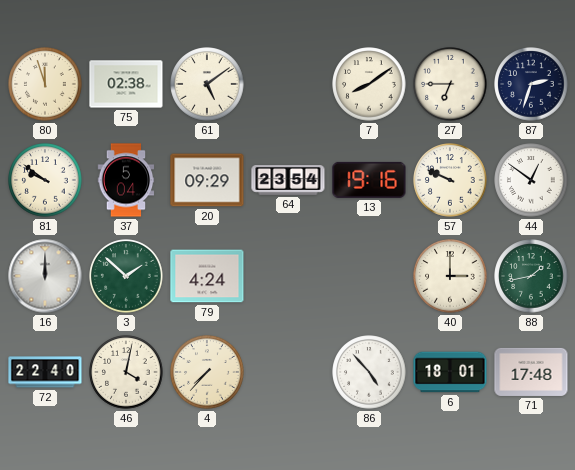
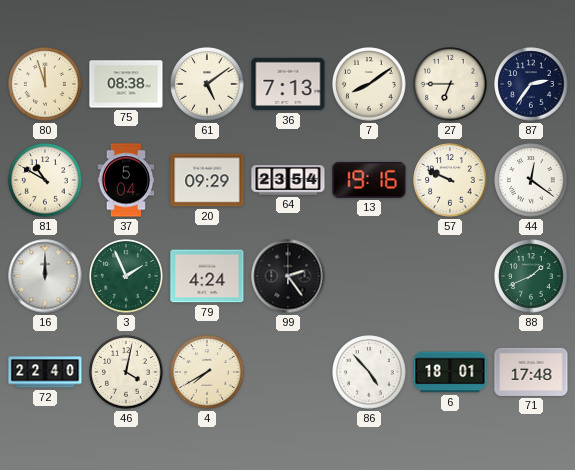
75: 02:38 -> 08:38 (126, 84)
36: none -> 7:13 (288, 84)
87: 2:33 -> 2:36 (531, 84)
81: 9:51 -> 10:50 (45, 180)
44: 12:51 -> 12:21 (531, 180)
3: 1:52 -> 1:56 (126, 276)
99: none -> 2:24 (288, 276)
40: 3:00 -> none (450, 276)
88: 1:43 -> 1:41 (531, 276)
4: 7:37 -> 7:40 (207, 372)
